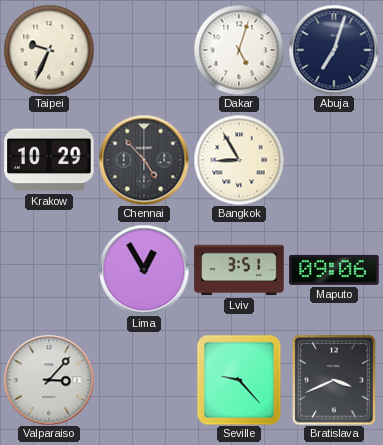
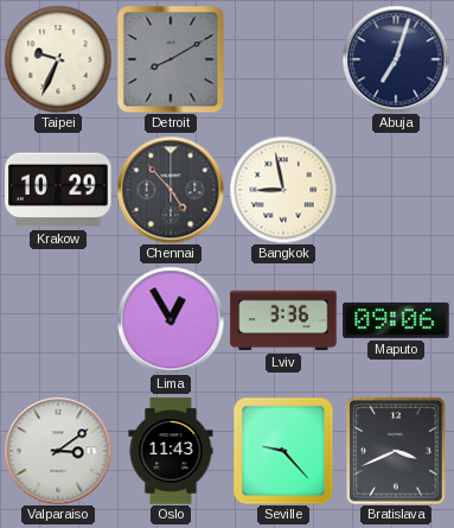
Detroit: none -> 8:10 (171, 59)
Dakar: 5:03 -> none (239, 50)
Bangkok: 8:55 -> 8:58 (283, 190)
Lviv: 3:51 -> 3:36 (283, 320)
Valparaiso: 3:07 -> 3:09 (58, 451)
Oslo: none -> 11:43 (171, 451)
